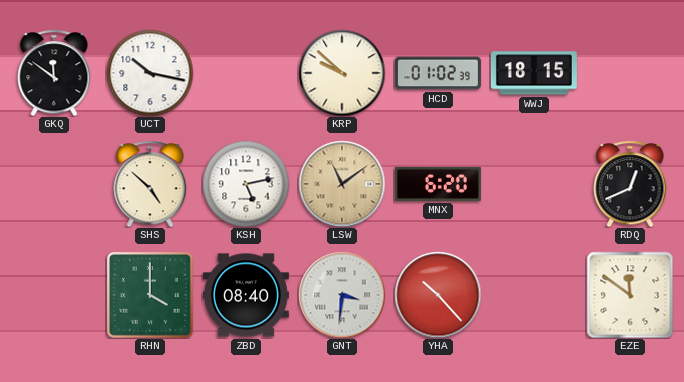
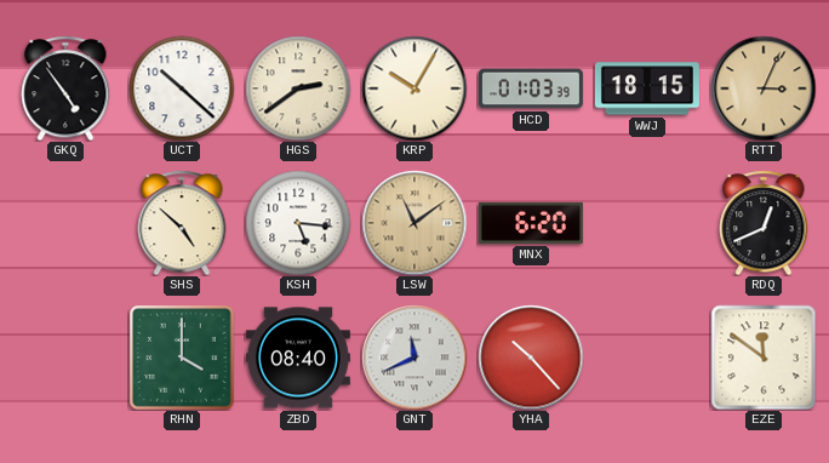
GKQ: 11:51 -> 4:54 (65, 88)
UCT: 10:17 -> 10:22 (182, 88)
HGS: none -> 2:39 (298, 88)
KRP: 9:52 -> 10:05 (414, 88)
HCD: 01:02 -> 01:03 (531, 88)
RTT: none -> 3:04 (764, 88)
KSH: 5:13 -> 5:16 (298, 223)
GNT: 3:31 -> 11:41 (414, 358)
